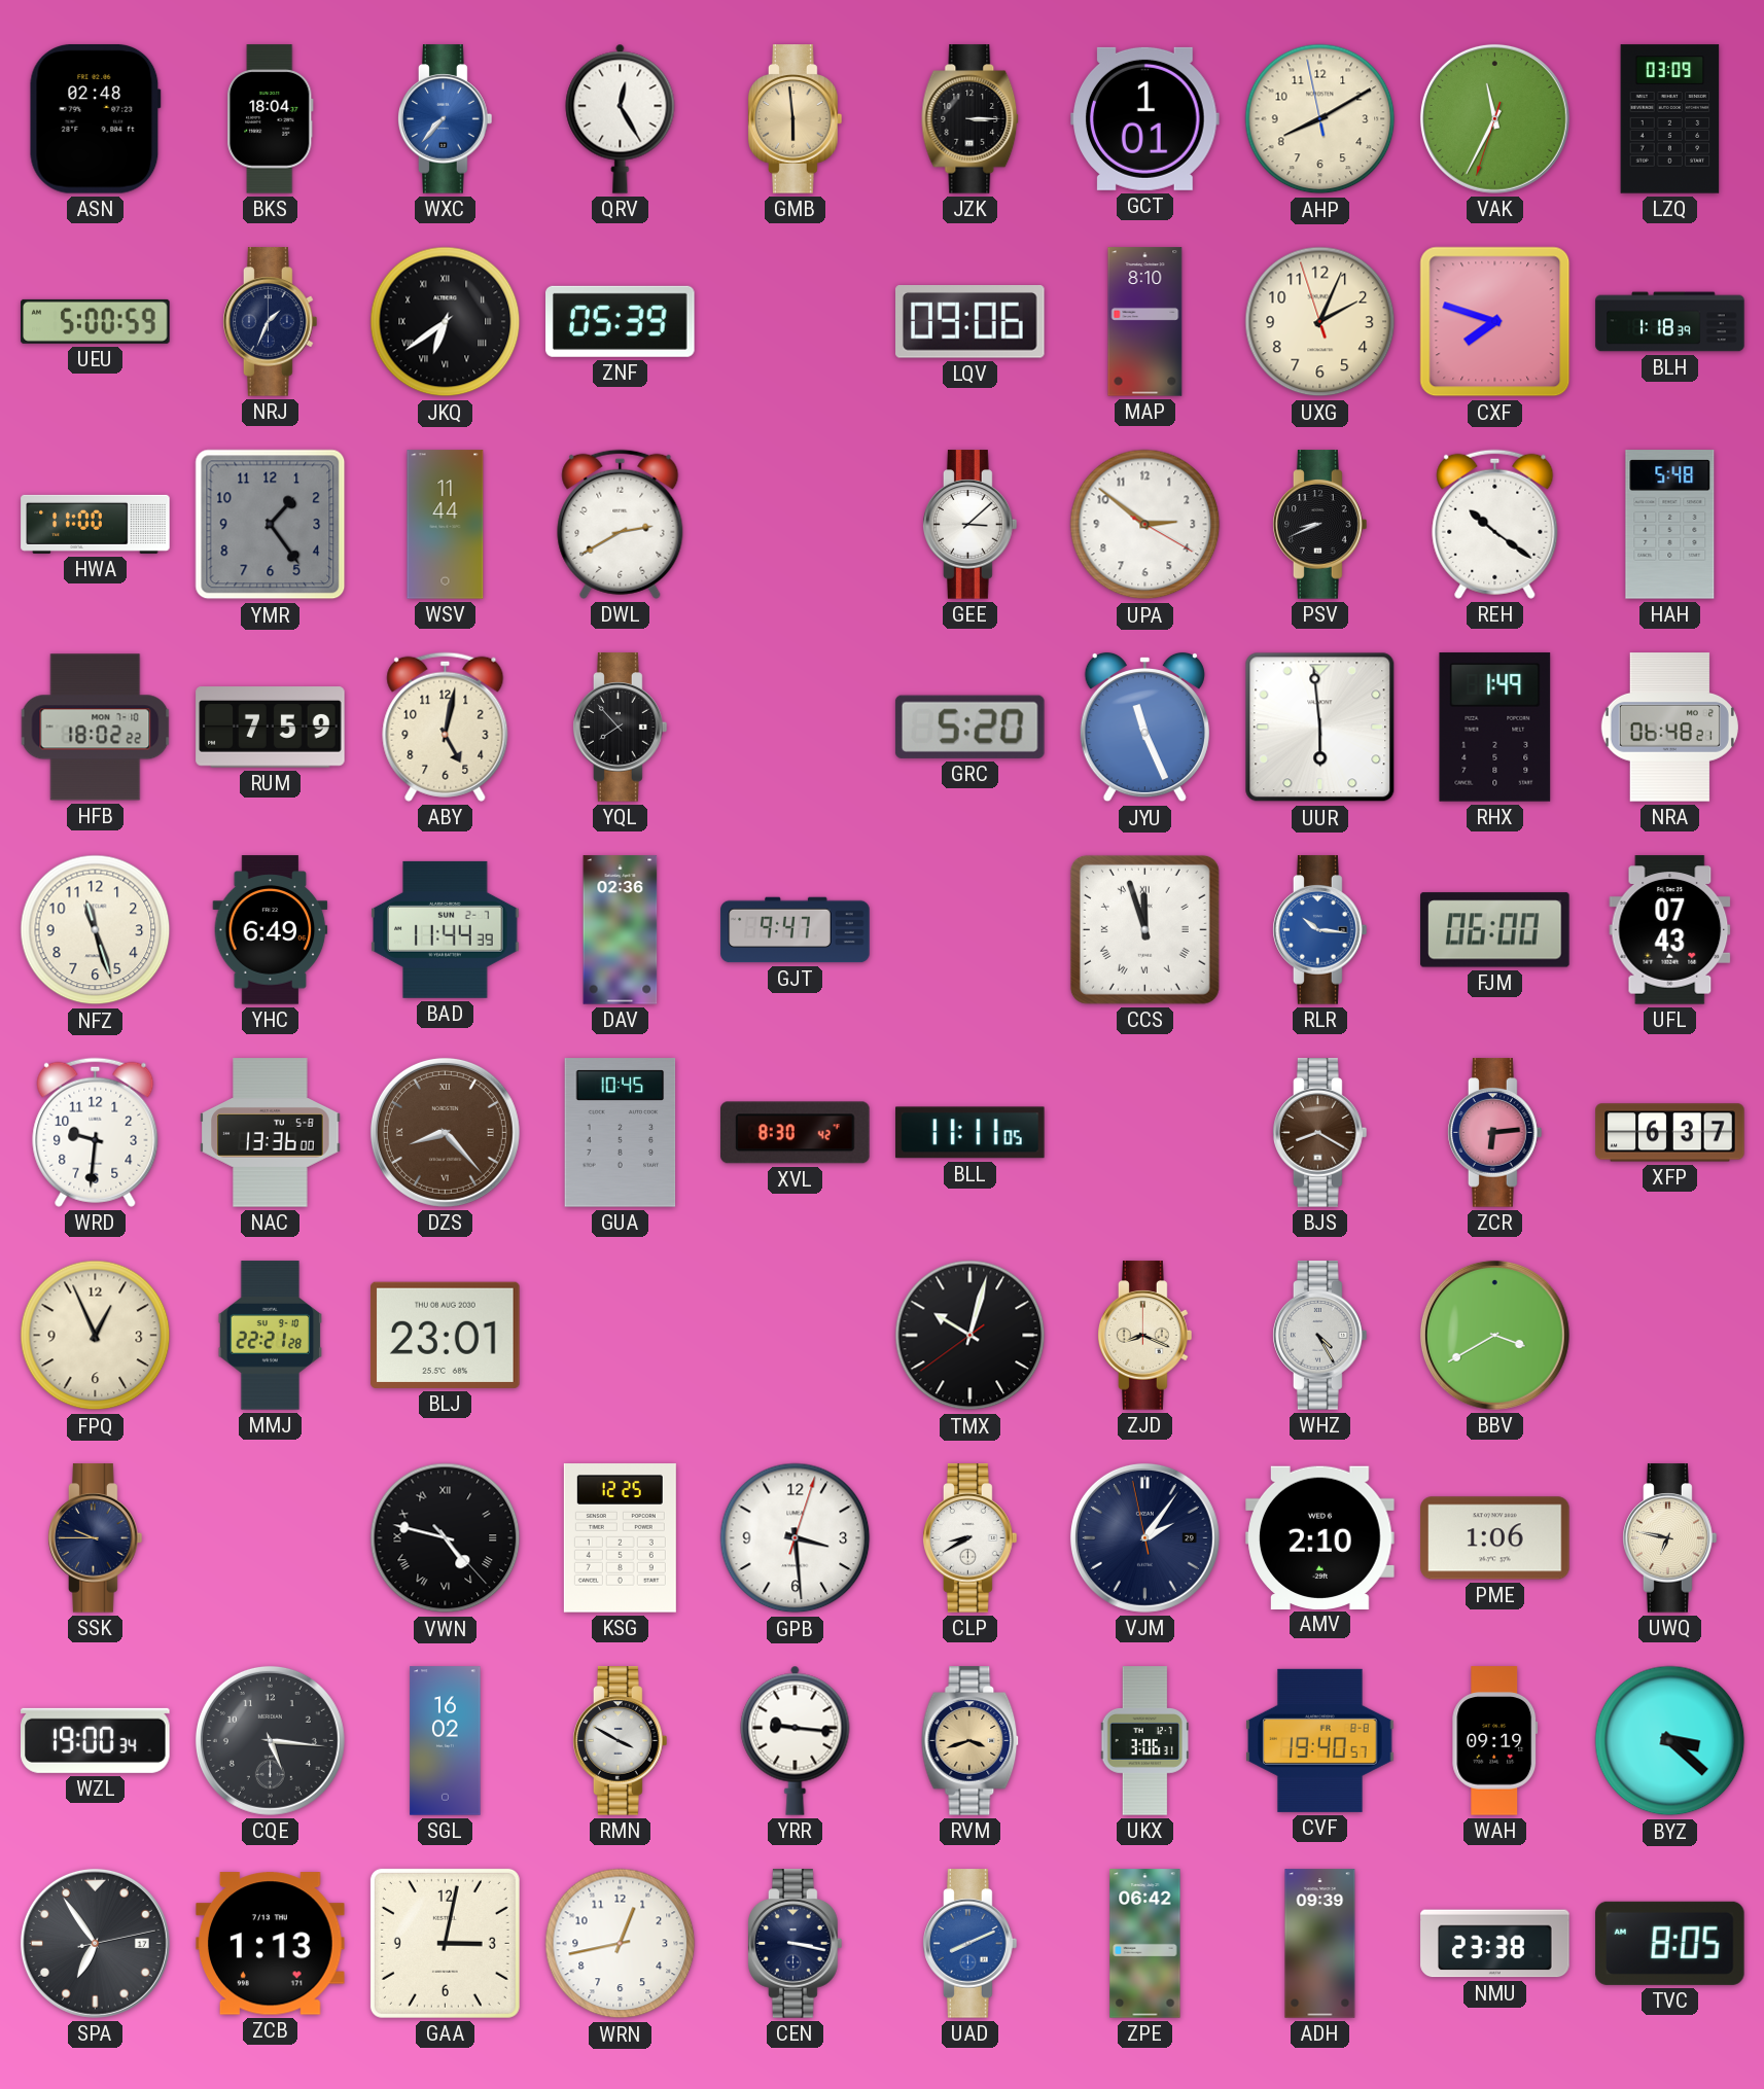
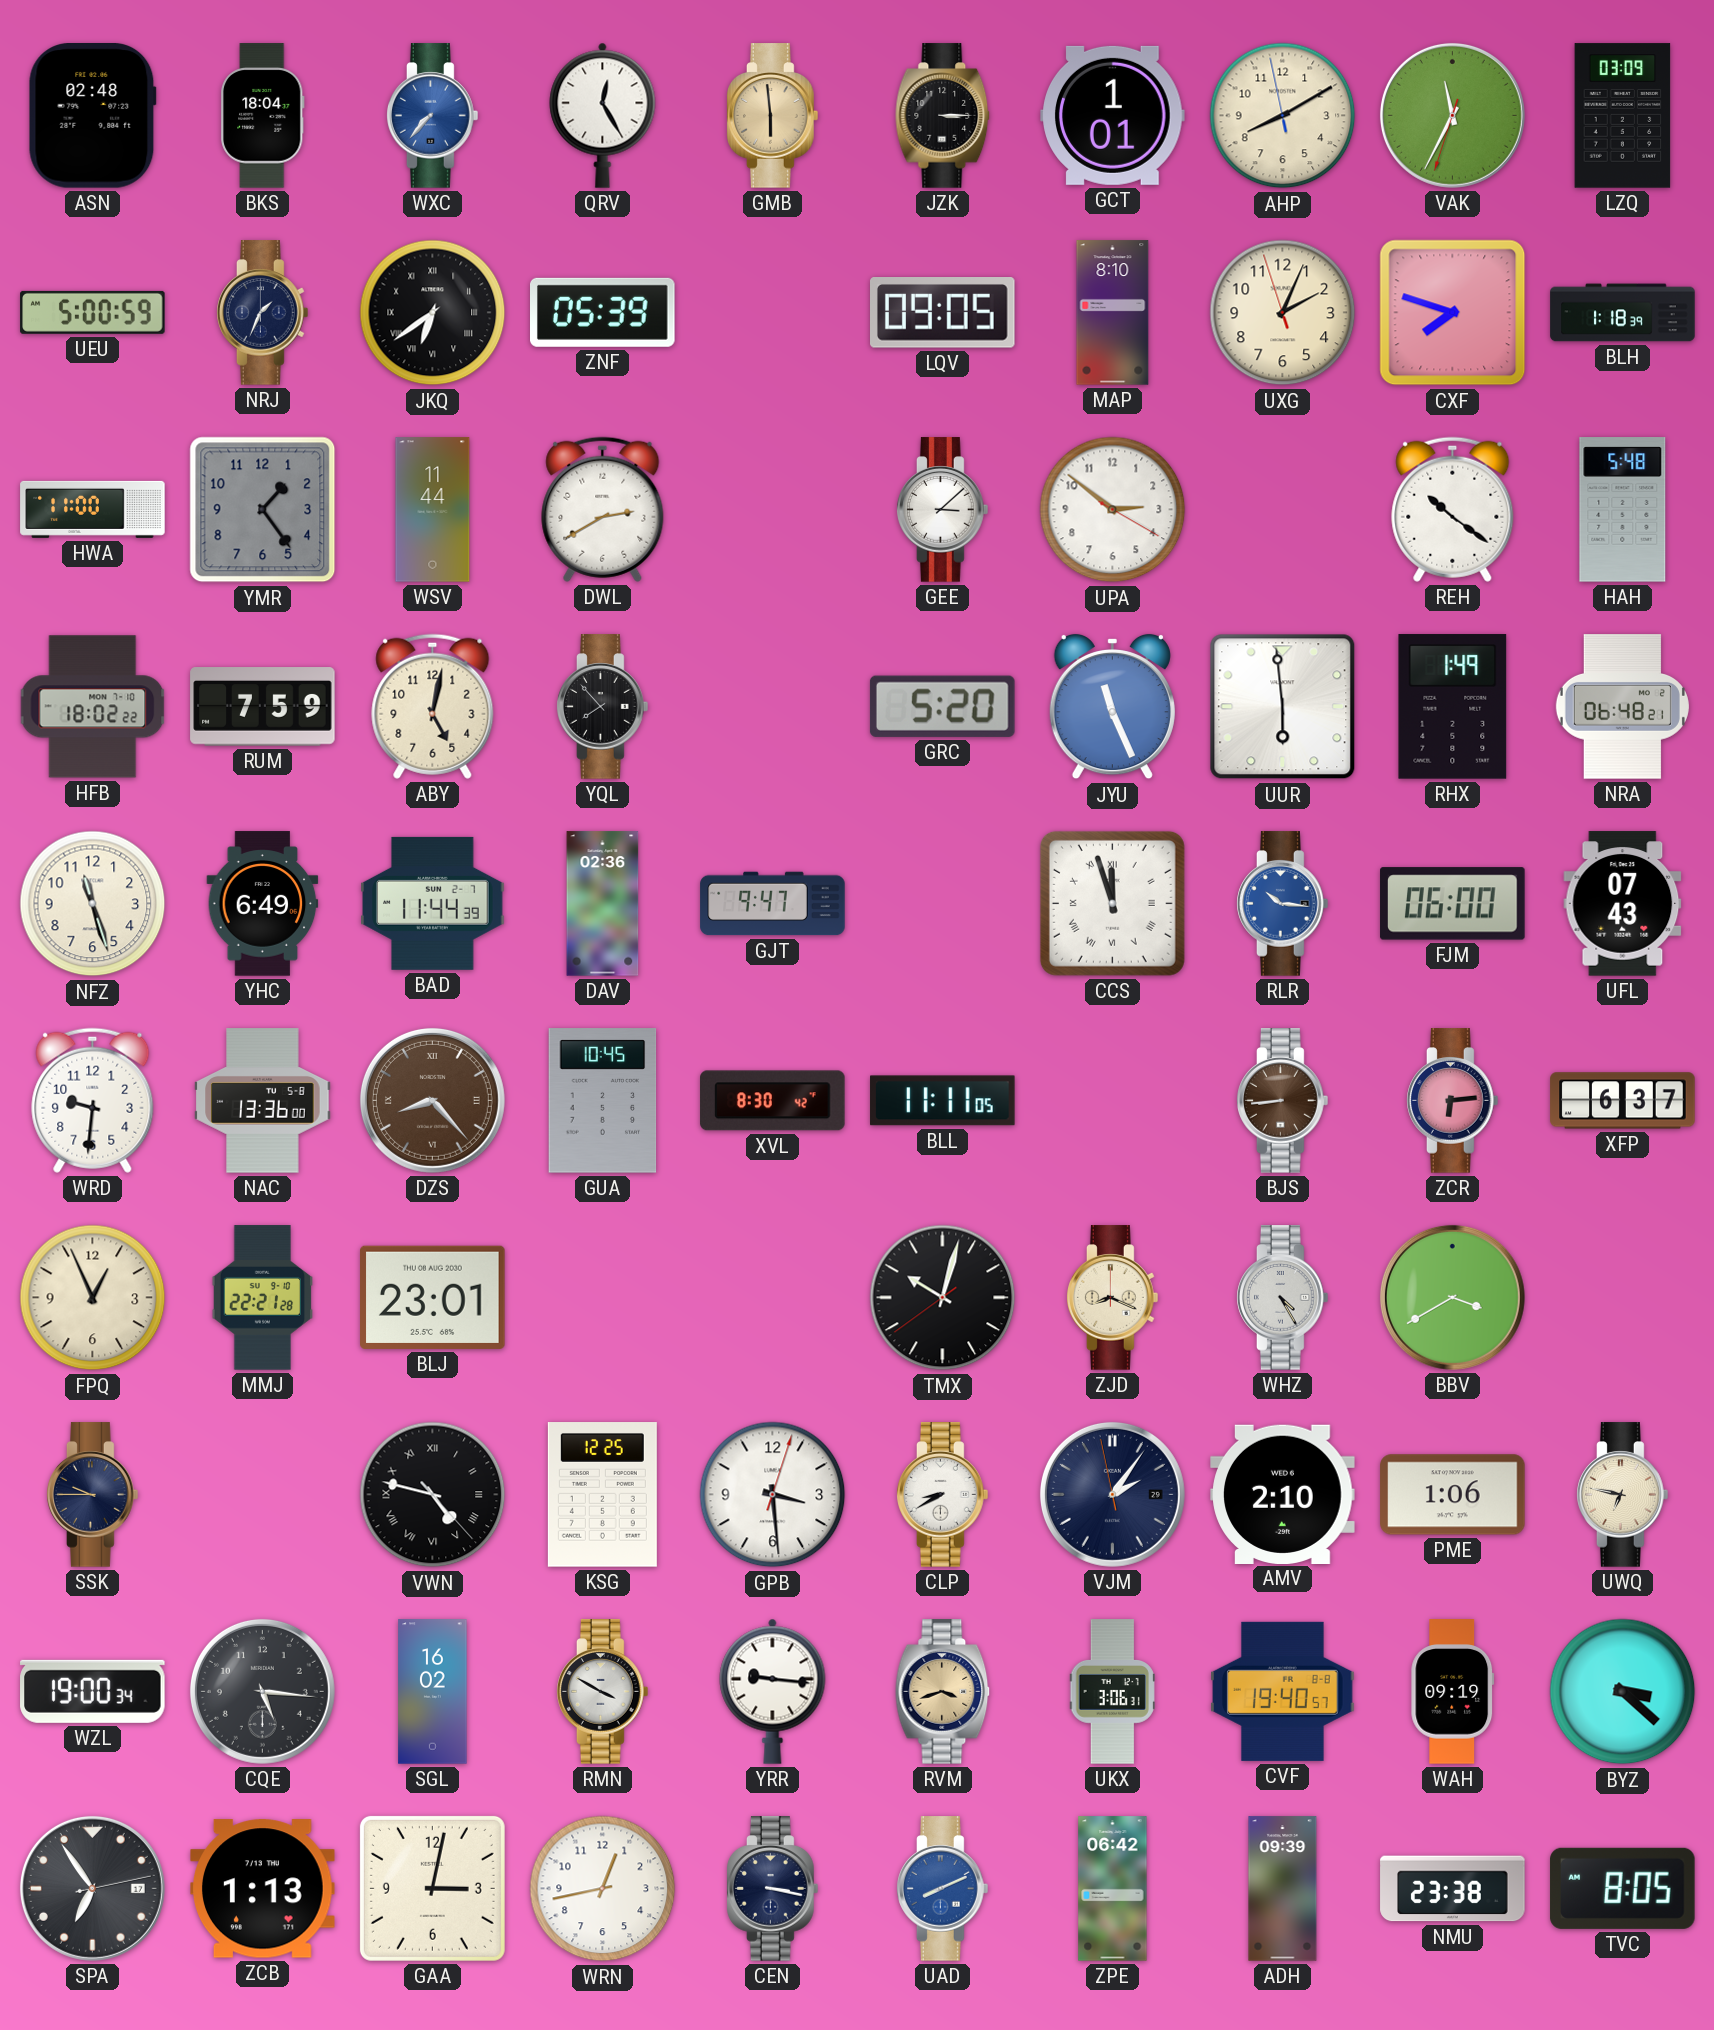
LQV: 09:06 -> 09:05 (943, 313)
PSV: 8:41 -> none (1320, 525)
BJS: 8:20 -> 8:44 (1283, 1101)
